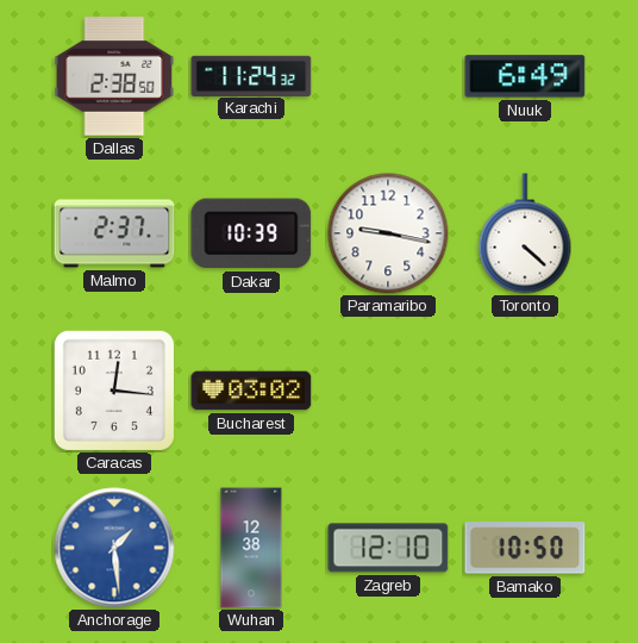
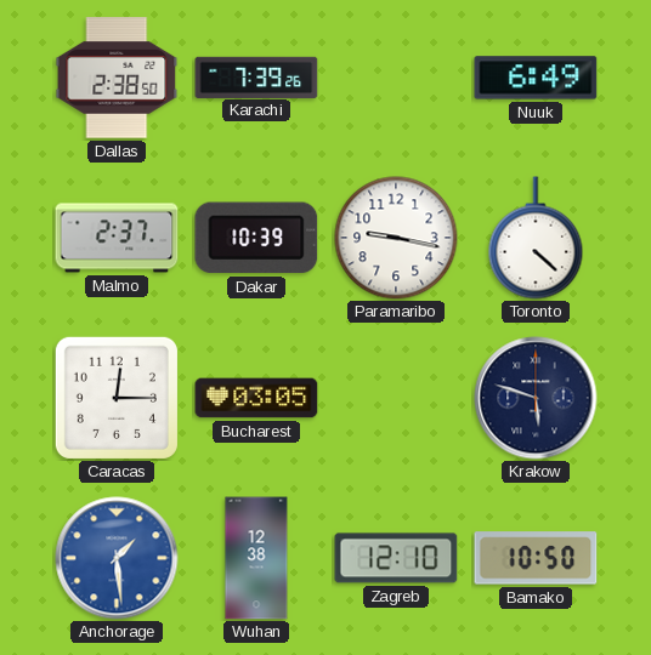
Karachi: 11:24 -> 7:39 (256, 76)
Caracas: 12:16 -> 12:15 (117, 398)
Bucharest: 03:02 -> 03:05 (256, 398)
Krakow: none -> 5:48 (536, 398)
